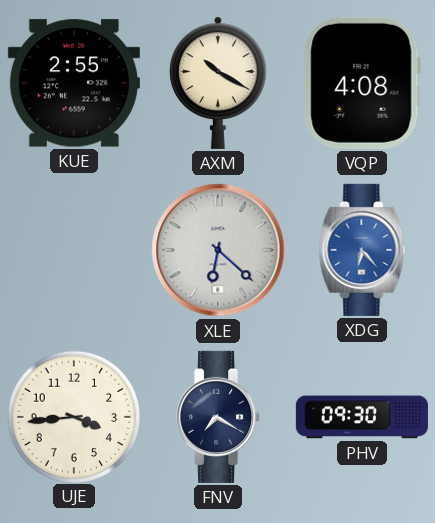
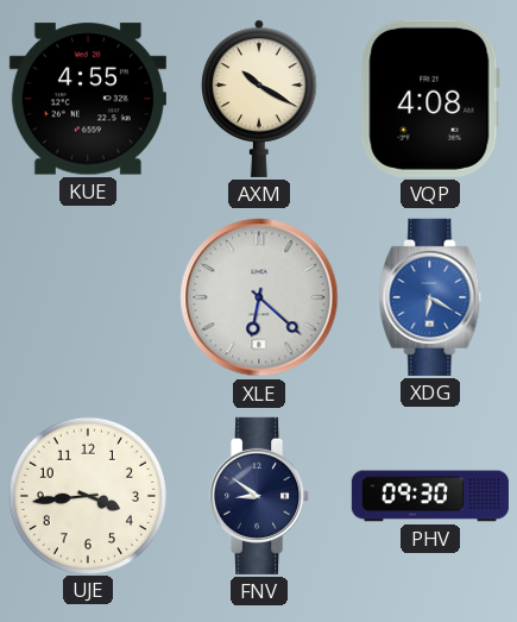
KUE: 2:55 -> 4:55 (88, 99)
XDG: 6:23 -> 6:20 (430, 297)
FNV: 7:20 -> 8:51 (260, 496)
